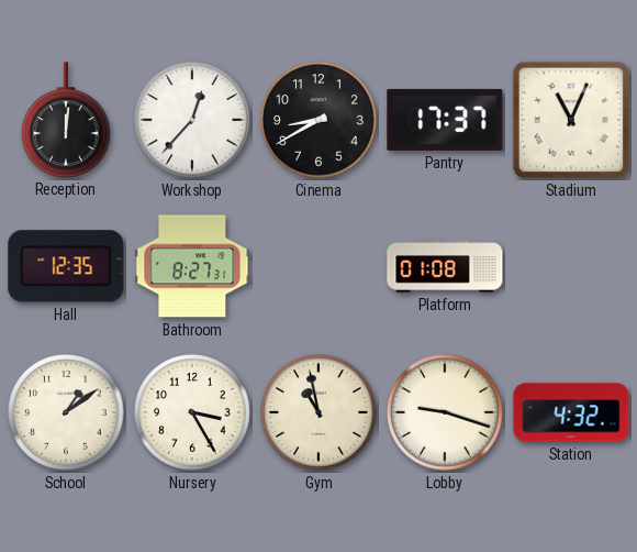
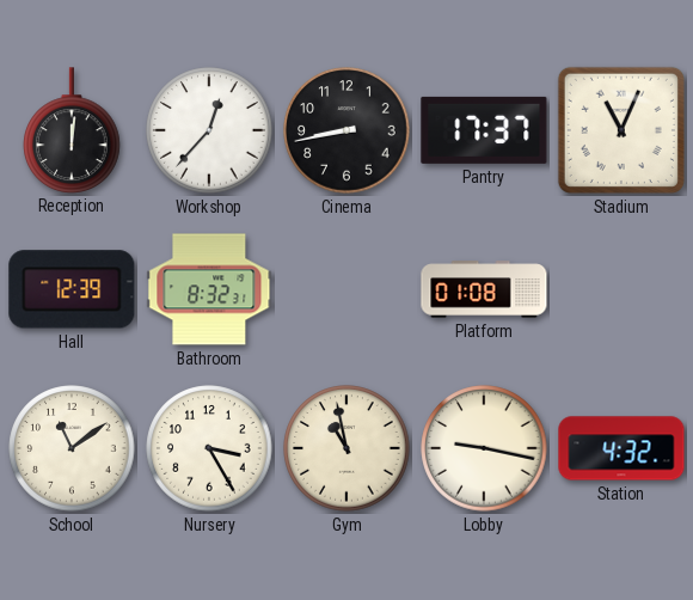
Cinema: 8:40 -> 8:43 (346, 130)
Hall: 12:35 -> 12:39 (72, 289)
Bathroom: 8:27 -> 8:32 (209, 289)
School: 1:09 -> 11:09 (72, 448)
Lobby: 9:18 -> 9:17 (484, 448)
